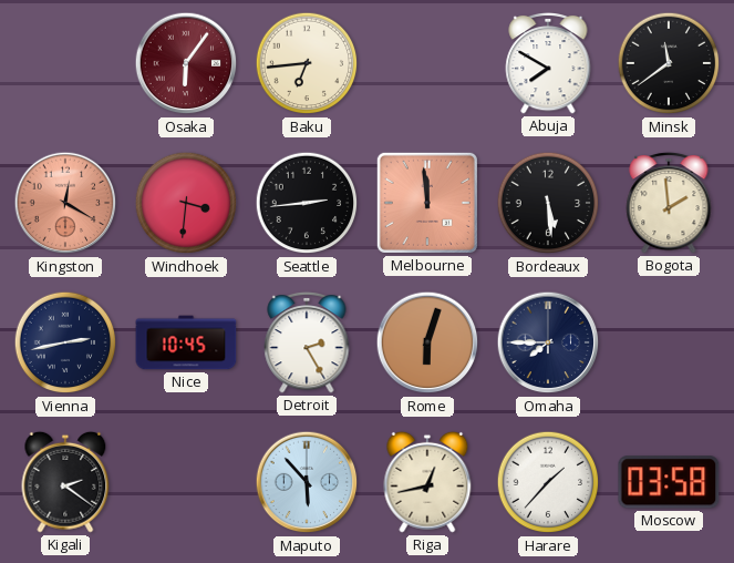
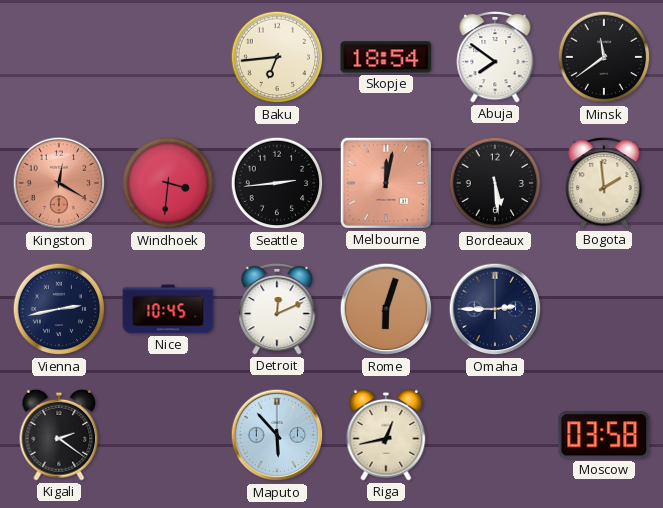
Osaka: 6:06 -> none (186, 63)
Skopje: none -> 18:54 (386, 57)
Abuja: 7:50 -> 7:51 (495, 57)
Melbourne: 11:59 -> 12:02 (386, 183)
Detroit: 2:25 -> 12:11 (277, 309)
Omaha: 7:45 -> 2:45 (495, 309)
Harare: 1:37 -> none (548, 482)
